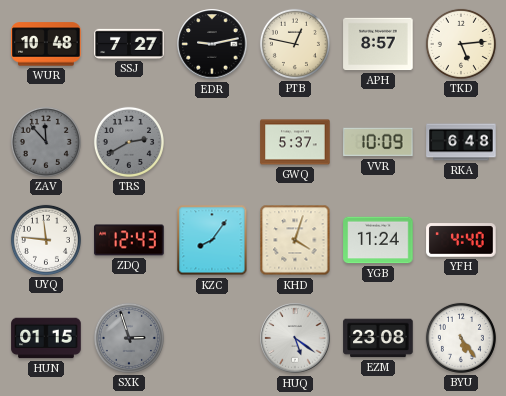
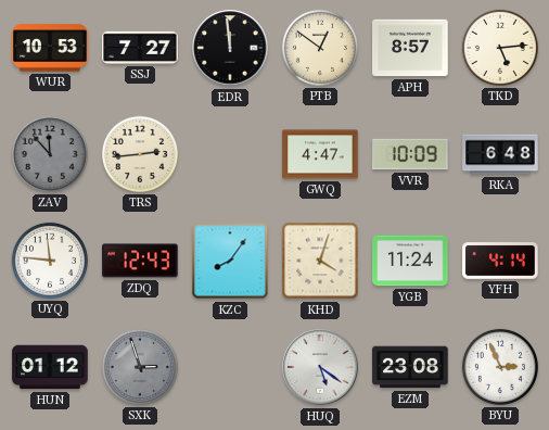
WUR: 10:48 -> 10:53 (50, 48)
EDR: 9:13 -> 11:59 (230, 48)
PTB: 12:47 -> 12:51 (320, 48)
TRS: 2:40 -> 2:44 (140, 154)
TRS dial: grey -> cream (140, 154)
GWQ: 5:37 -> 4:47 (320, 154)
YFH: 4:40 -> 4:14 (500, 261)
HUN: 01:15 -> 01:12 (50, 367)
BYU: 5:24 -> 2:56 (500, 367)
